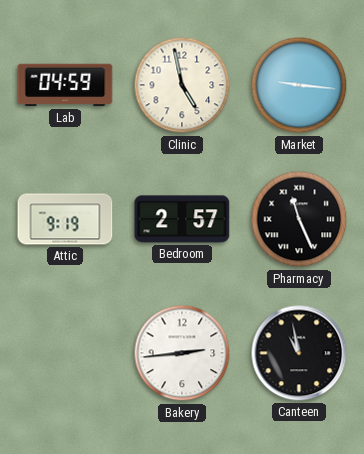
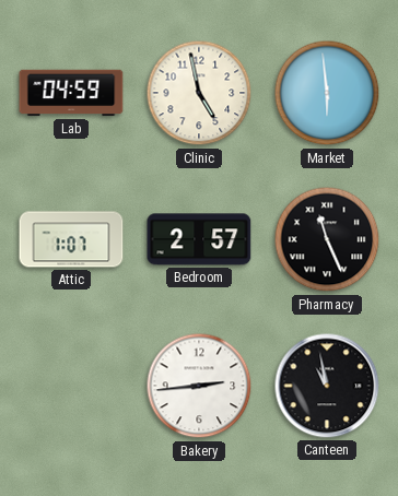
Market: 9:16 -> 5:59 (327, 93)
Attic: 9:19 -> 1:07 (71, 239)
